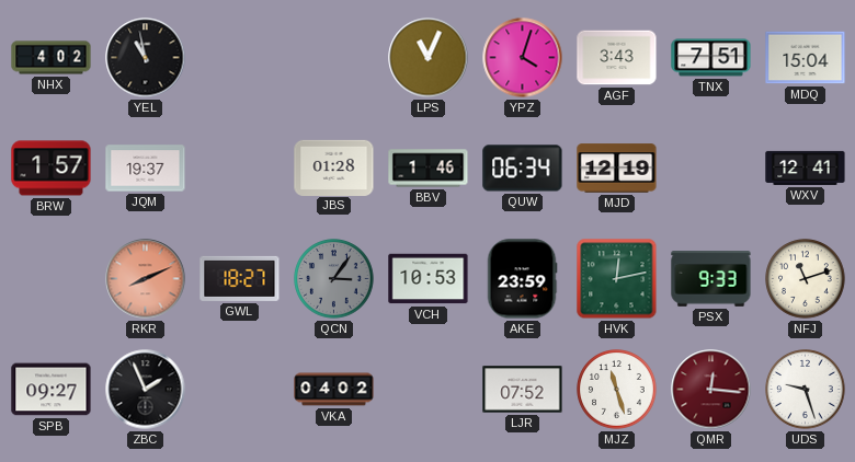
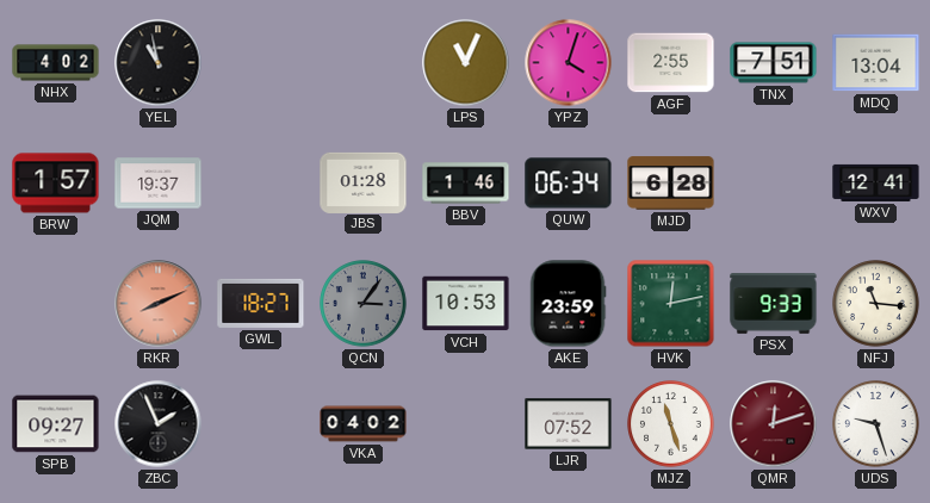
AGF: 3:43 -> 2:55 (671, 63)
MDQ: 15:04 -> 13:04 (876, 63)
MJD: 12:19 -> 6:28 (671, 184)
NFJ: 11:12 -> 11:16 (876, 304)
QMR: 12:16 -> 12:12 (774, 424)
